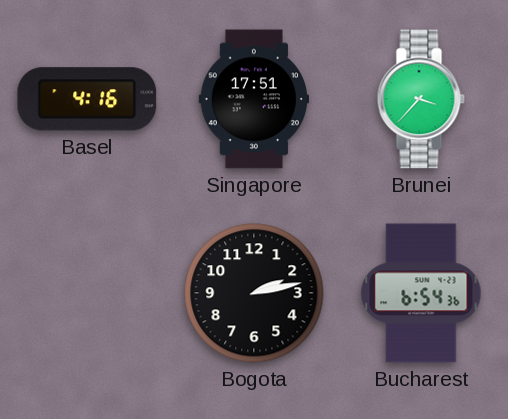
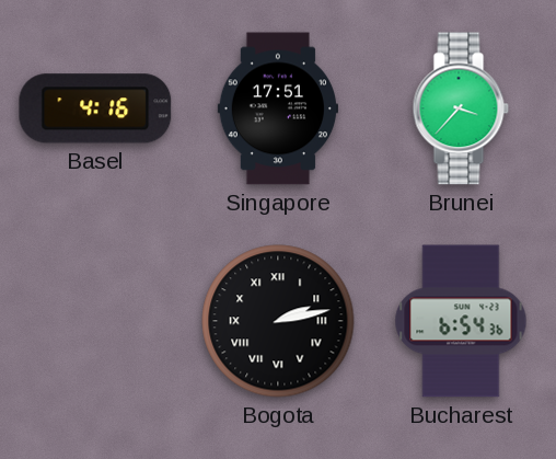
Bogota numerals: Arabic -> Roman (278, 321)
